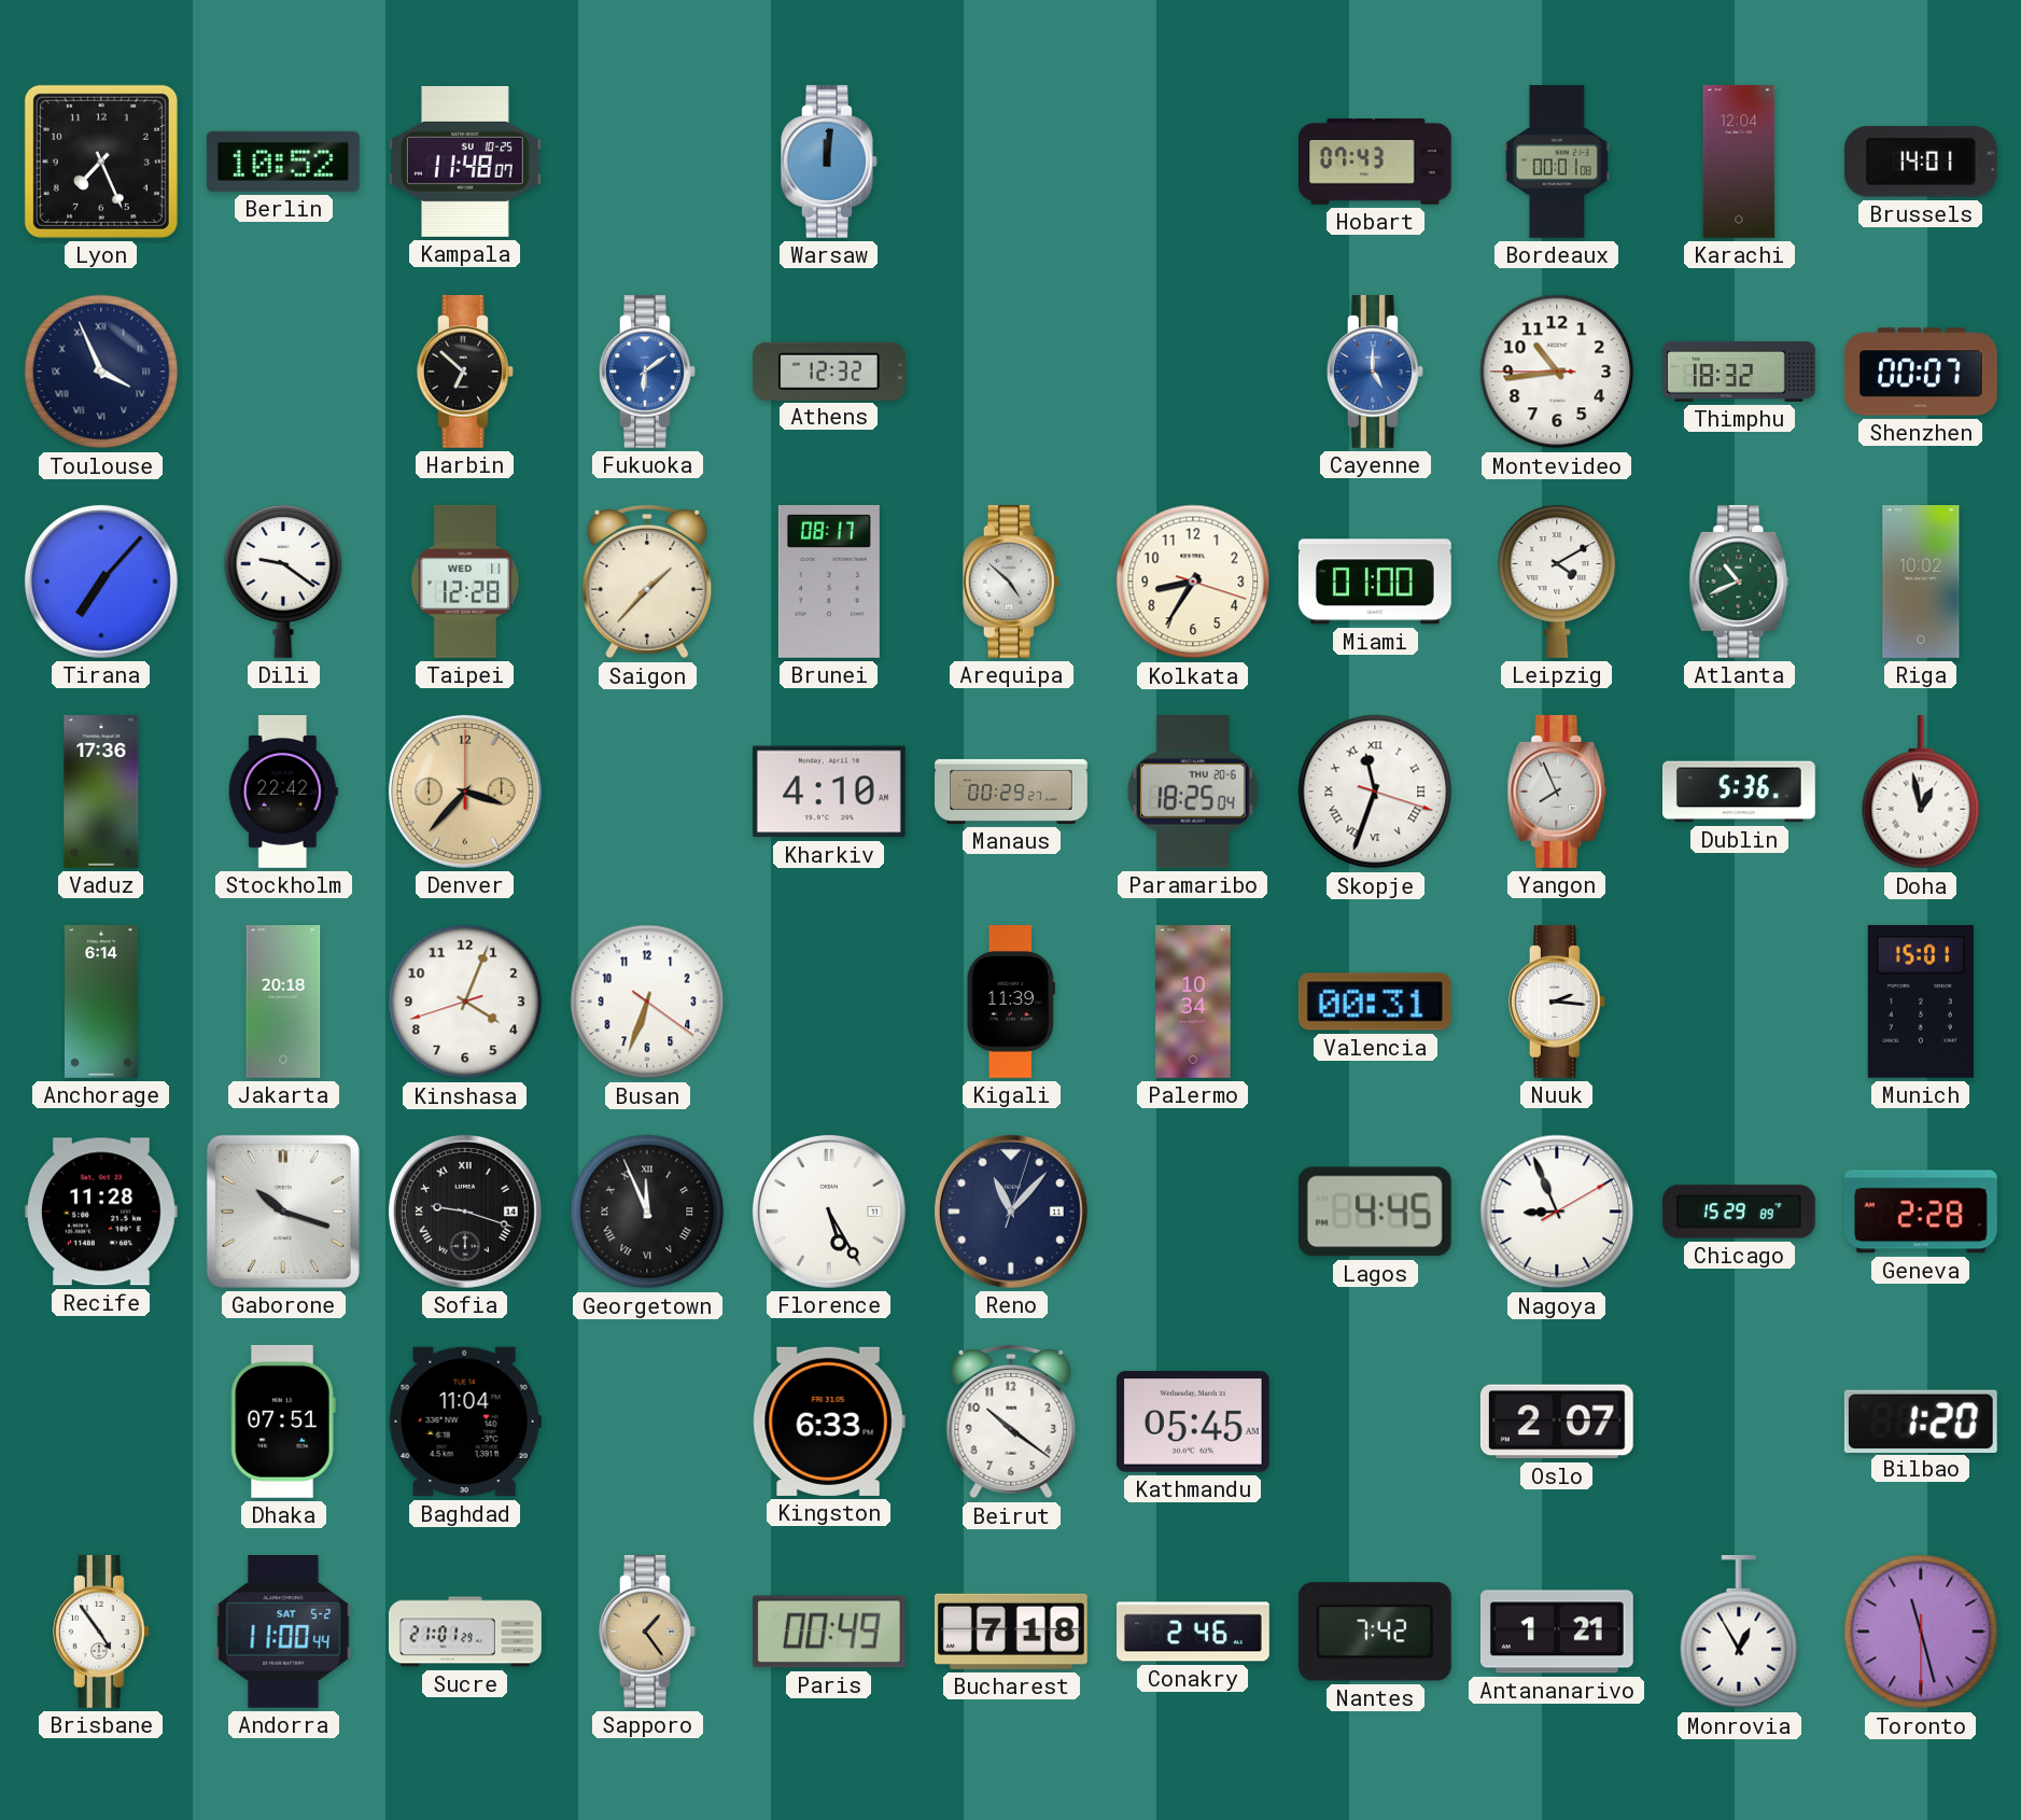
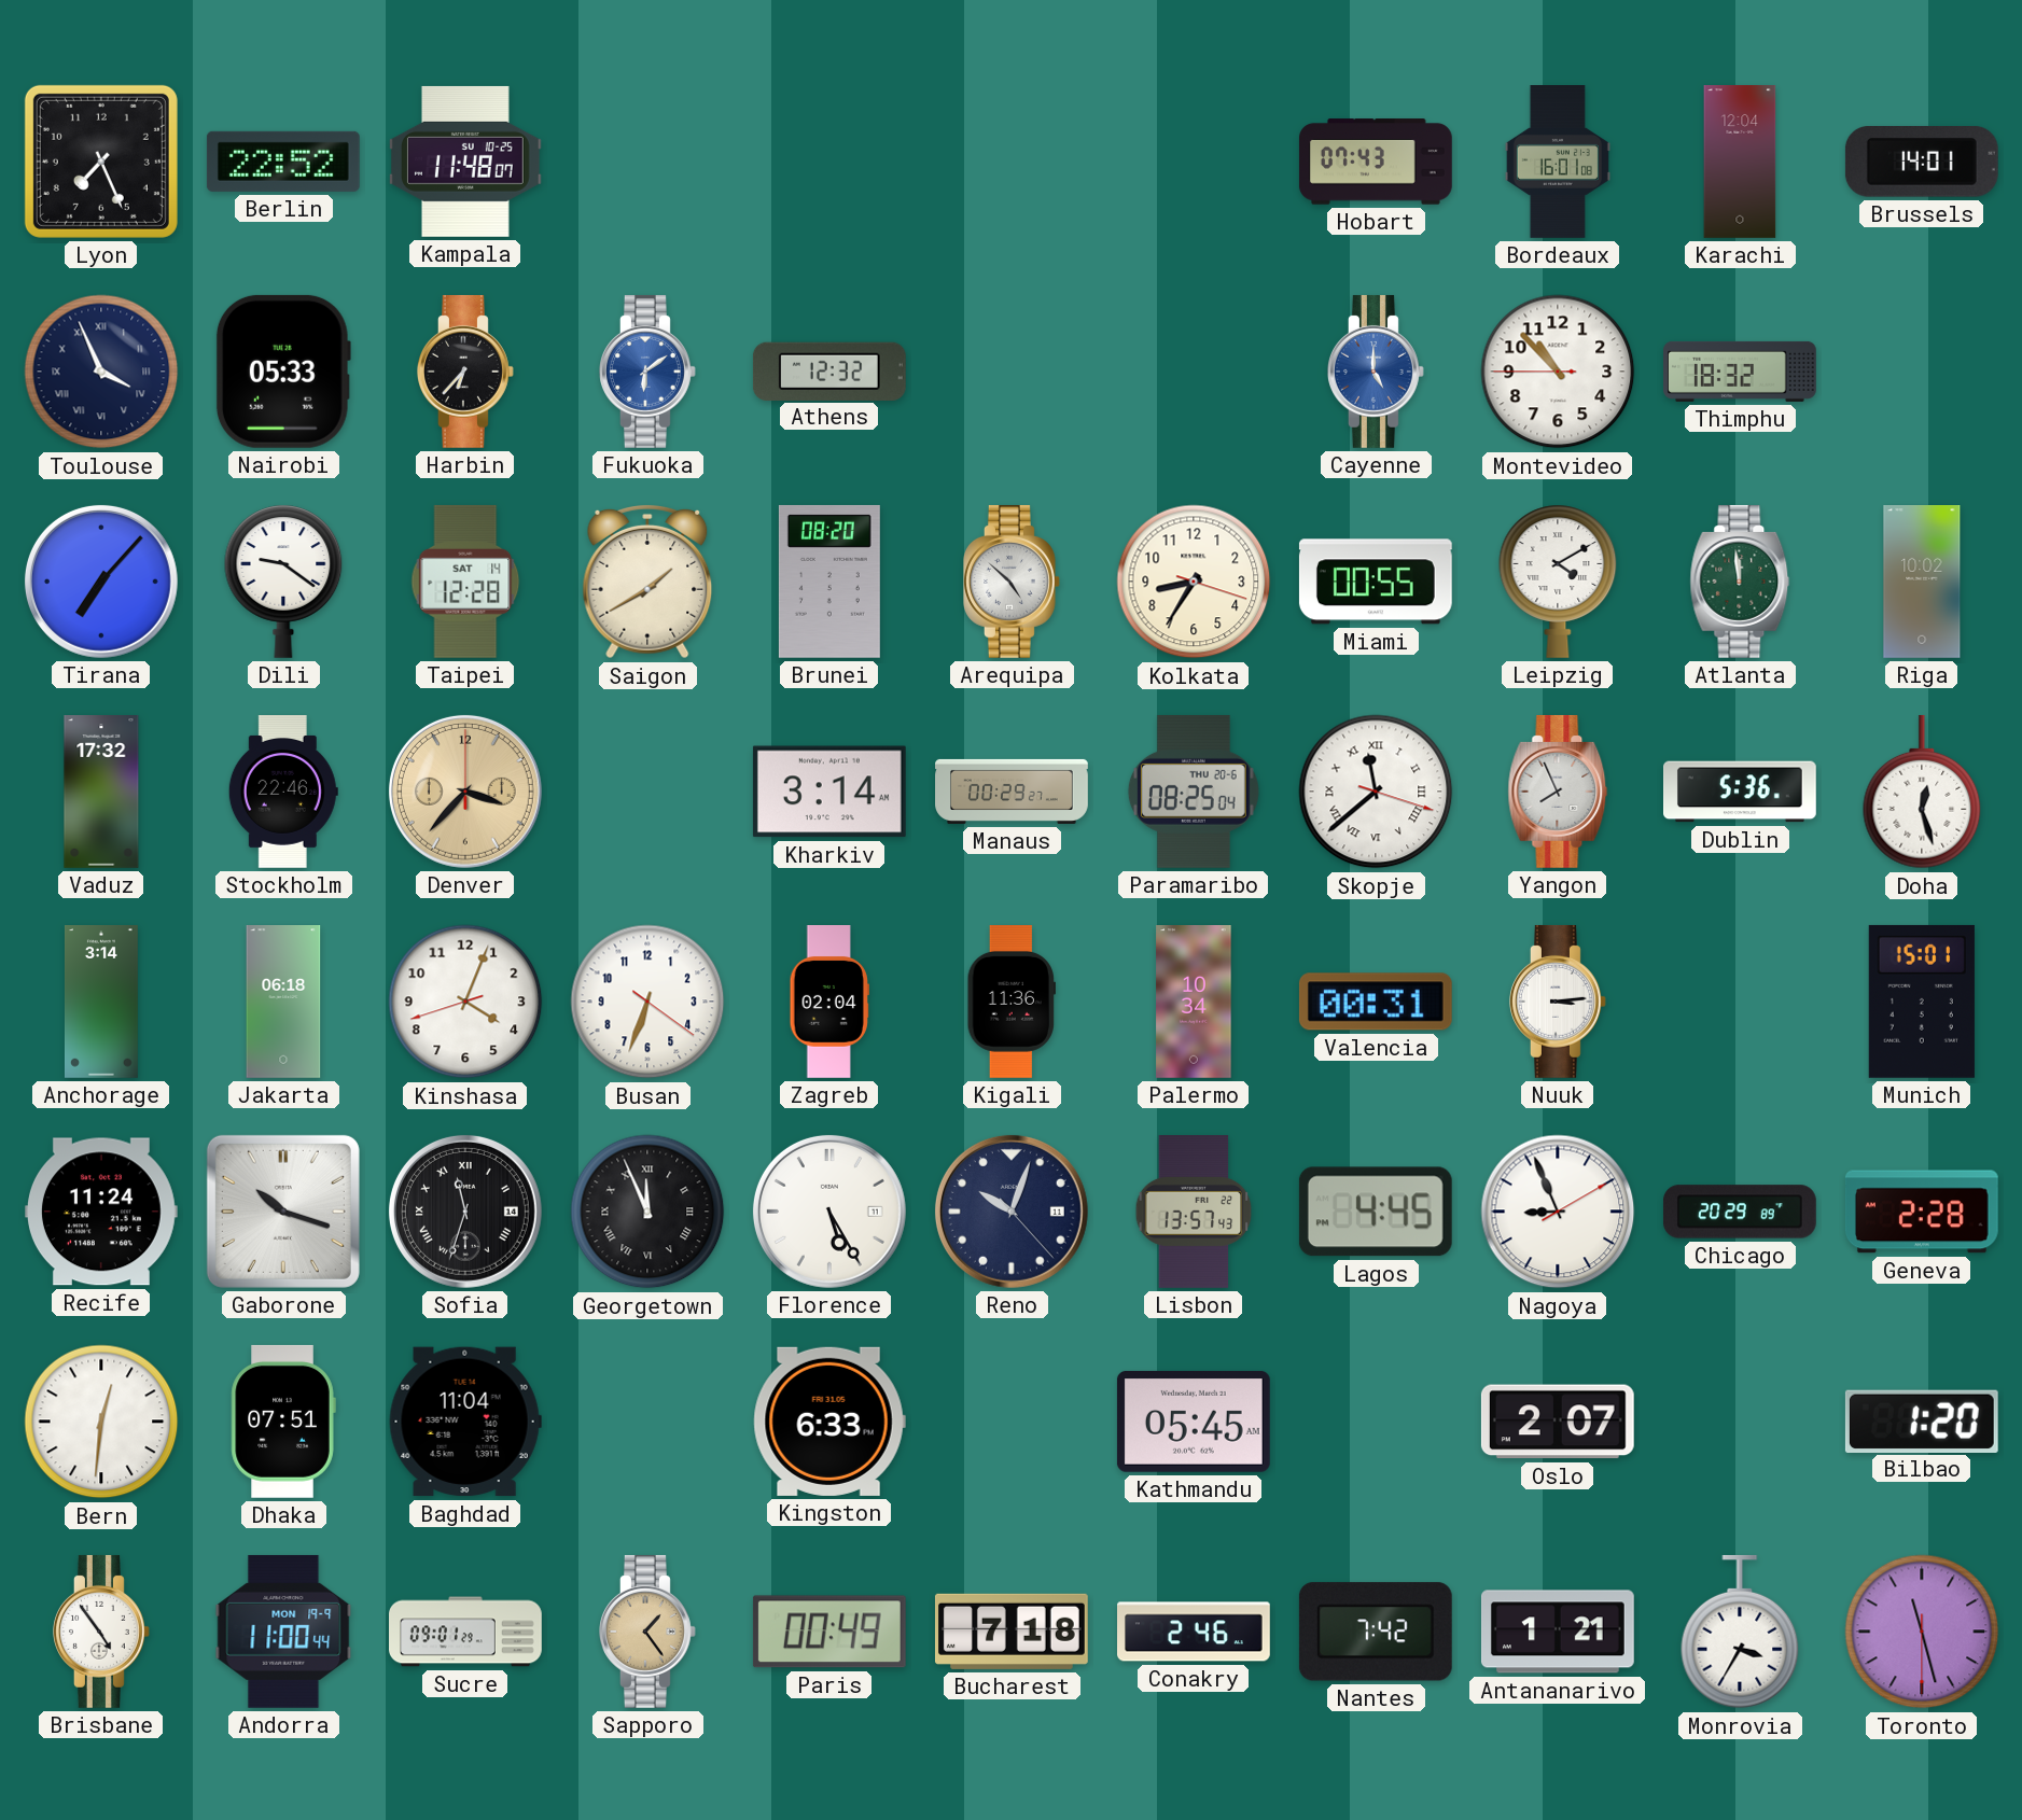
Berlin: 10:52 -> 22:52 (283, 162)
Warsaw: 12:01 -> none (830, 162)
Bordeaux: 00:01 -> 16:01 (1558, 163)
Nairobi: none -> 05:33 (283, 372)
Harbin: 6:52 -> 6:37 (466, 372)
Montevideo: 10:43 -> 10:52 (1558, 372)
Shenzhen: 00:07 -> none (1921, 372)
Taipei date: WED 11 -> SAT 14 (465, 582)
Saigon: 1:37 -> 1:40 (647, 582)
Brunei: 08:17 -> 08:20 (829, 582)
Miami: 01:00 -> 00:55 (1376, 582)
Atlanta: 10:41 -> 11:59 (1740, 582)
Vaduz: 17:36 -> 17:32 (101, 793)
Stockholm: 22:42 -> 22:46 (283, 793)
Kharkiv: 4:10 -> 3:14 (829, 792)
Paramaribo: 18:25 -> 08:25 (1194, 792)
Skopje: 11:33 -> 11:38 (1376, 792)
Doha: 12:58 -> 12:27 (1922, 792)
Anchorage: 6:14 -> 3:14 (101, 1003)
Jakarta: 20:18 -> 06:18 (283, 1003)
Zagreb: none -> 02:04 (829, 1003)
Kigali: 11:39 -> 11:36 (1010, 1003)
Nuuk: 2:16 -> 3:14 (1559, 1002)
Recife: 11:28 -> 11:24 (101, 1212)
Sofia: 9:18 -> 11:33 (465, 1212)
Reno: 11:07 -> 10:03 (1012, 1212)
Lisbon: none -> 13:57 (1194, 1213)
Chicago: 15:29 -> 20:29 (1740, 1212)
Bern: none -> 12:31 (101, 1422)
Beirut: 10:21 -> none (1011, 1422)
Andorra date: SAT 5-2 -> MON 19-9 (283, 1632)
Sucre: 21:01 -> 09:01 (466, 1632)
Monrovia: 12:55 -> 3:35 (1740, 1632)
